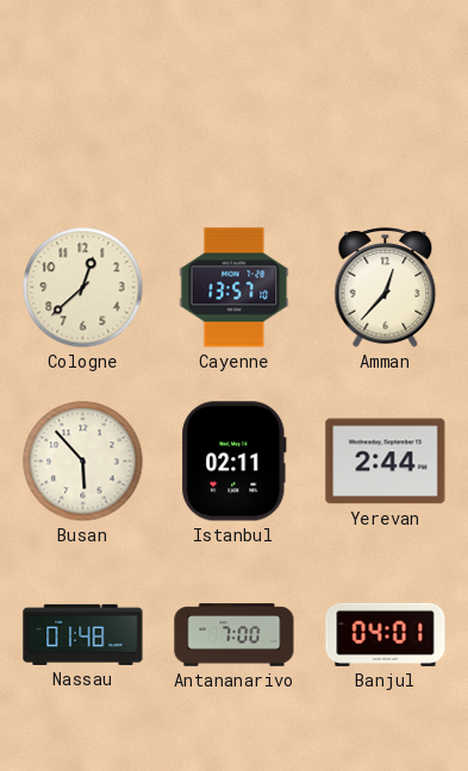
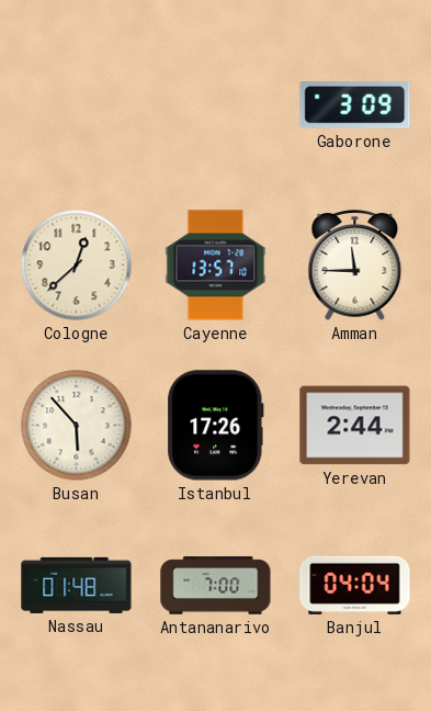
Gaborone: none -> 3:09 (355, 104)
Amman: 12:37 -> 11:45 (355, 266)
Istanbul: 02:11 -> 17:26 (216, 426)
Banjul: 04:01 -> 04:04 (355, 585)
